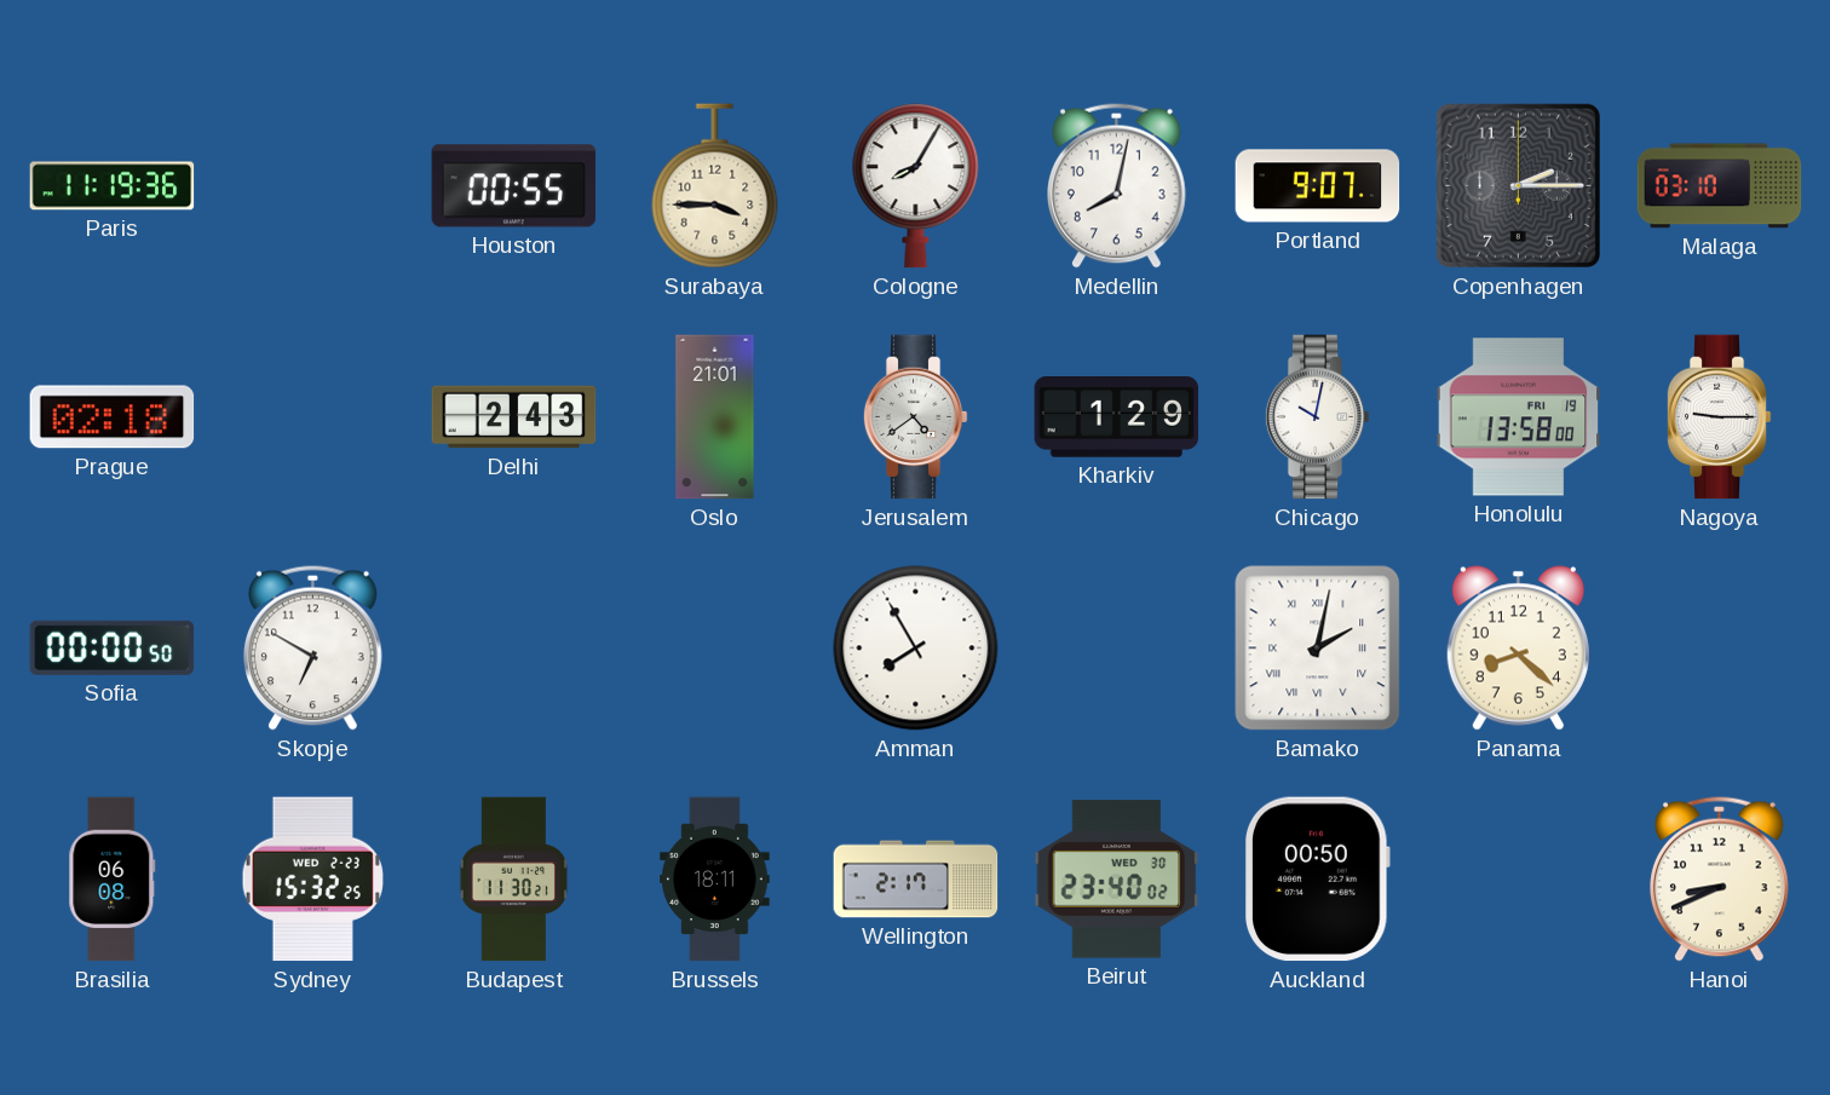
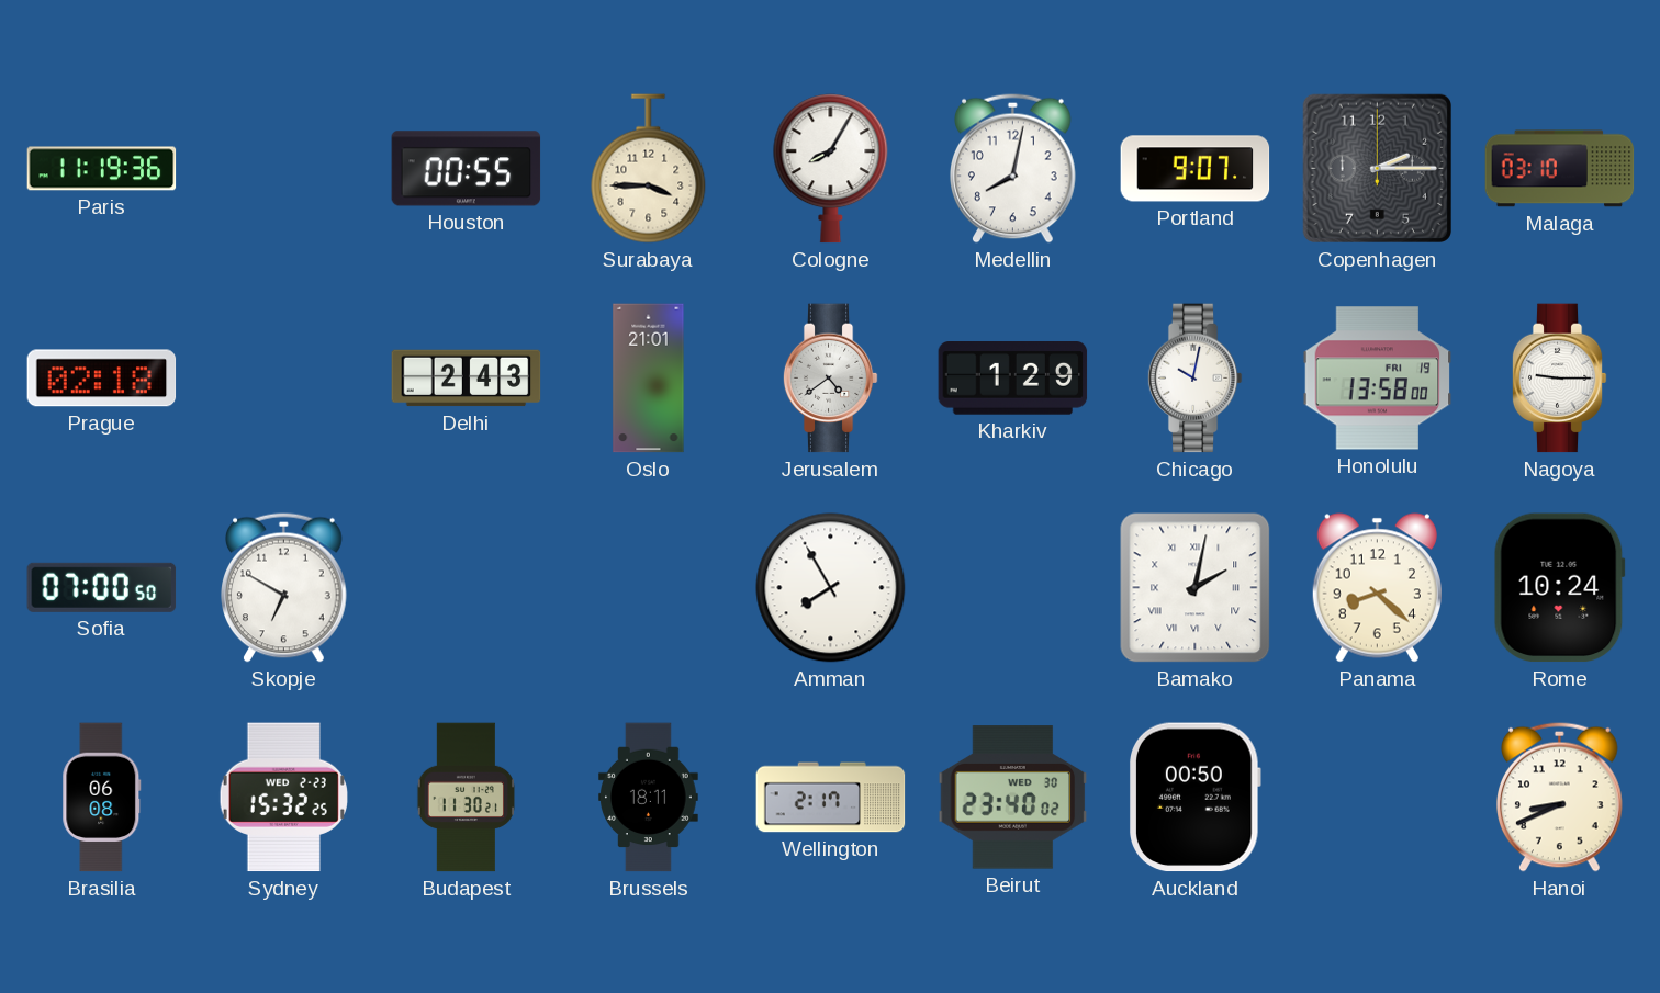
Sofia: 00:00 -> 07:00 (102, 587)
Rome: none -> 10:24 (1559, 588)
